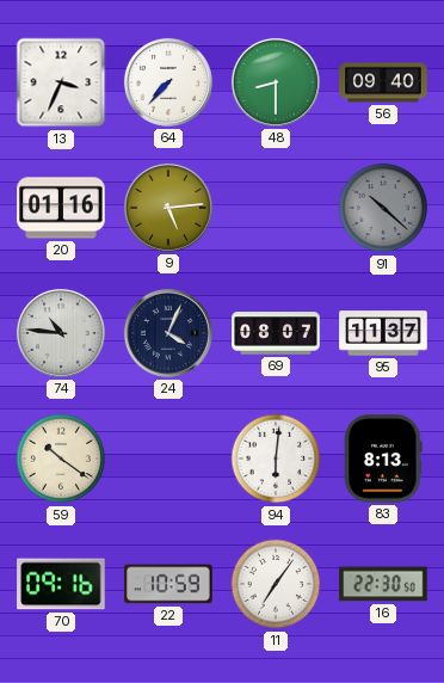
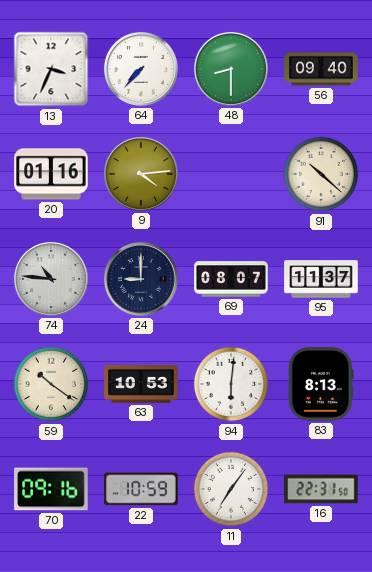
9: 5:14 -> 4:14 (141, 174)
91 dial: grey -> cream (321, 174)
24: 4:04 -> 9:00 (141, 279)
63: none -> 10:53 (141, 384)
16: 22:30 -> 22:31 (321, 489)
